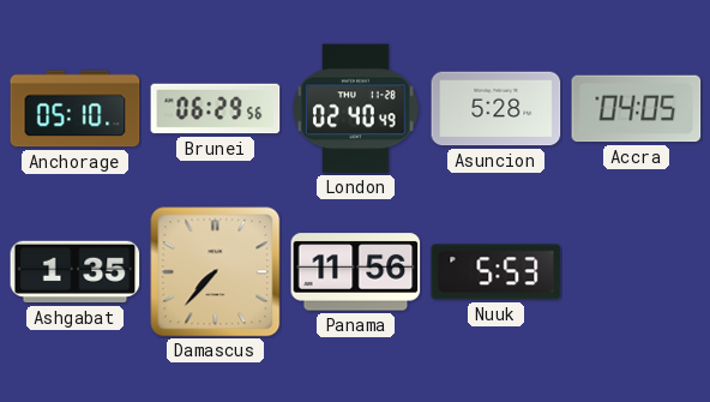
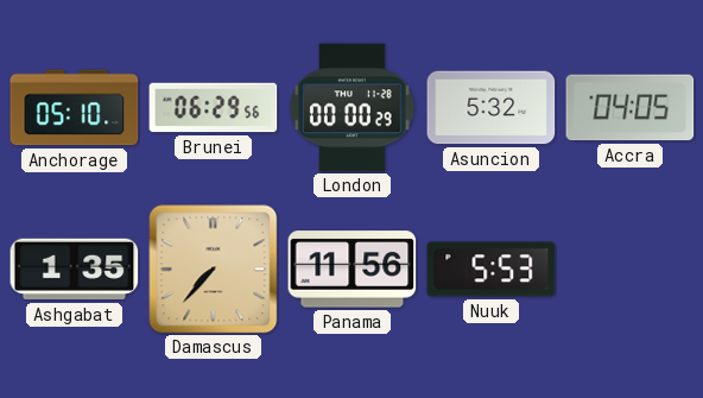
London: 02:40 -> 00:00 (353, 108)
Asuncion: 5:28 -> 5:32 (492, 108)
